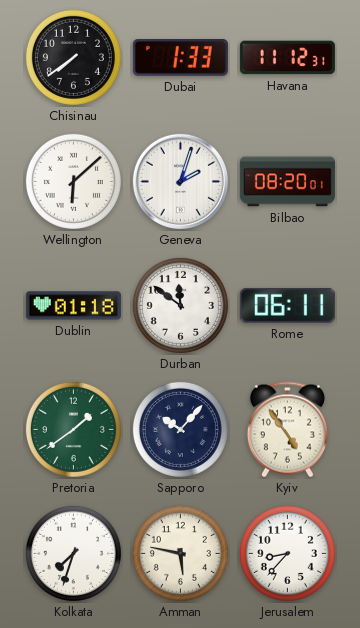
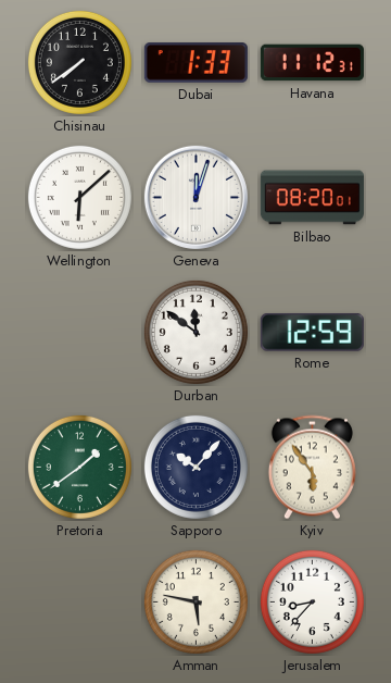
Geneva: 2:03 -> 12:03 (195, 197)
Dublin: 01:18 -> none (73, 306)
Rome: 06:11 -> 12:59 (312, 332)
Kyiv: 4:54 -> 5:54 (312, 468)
Kolkata: 7:33 -> none (73, 553)
